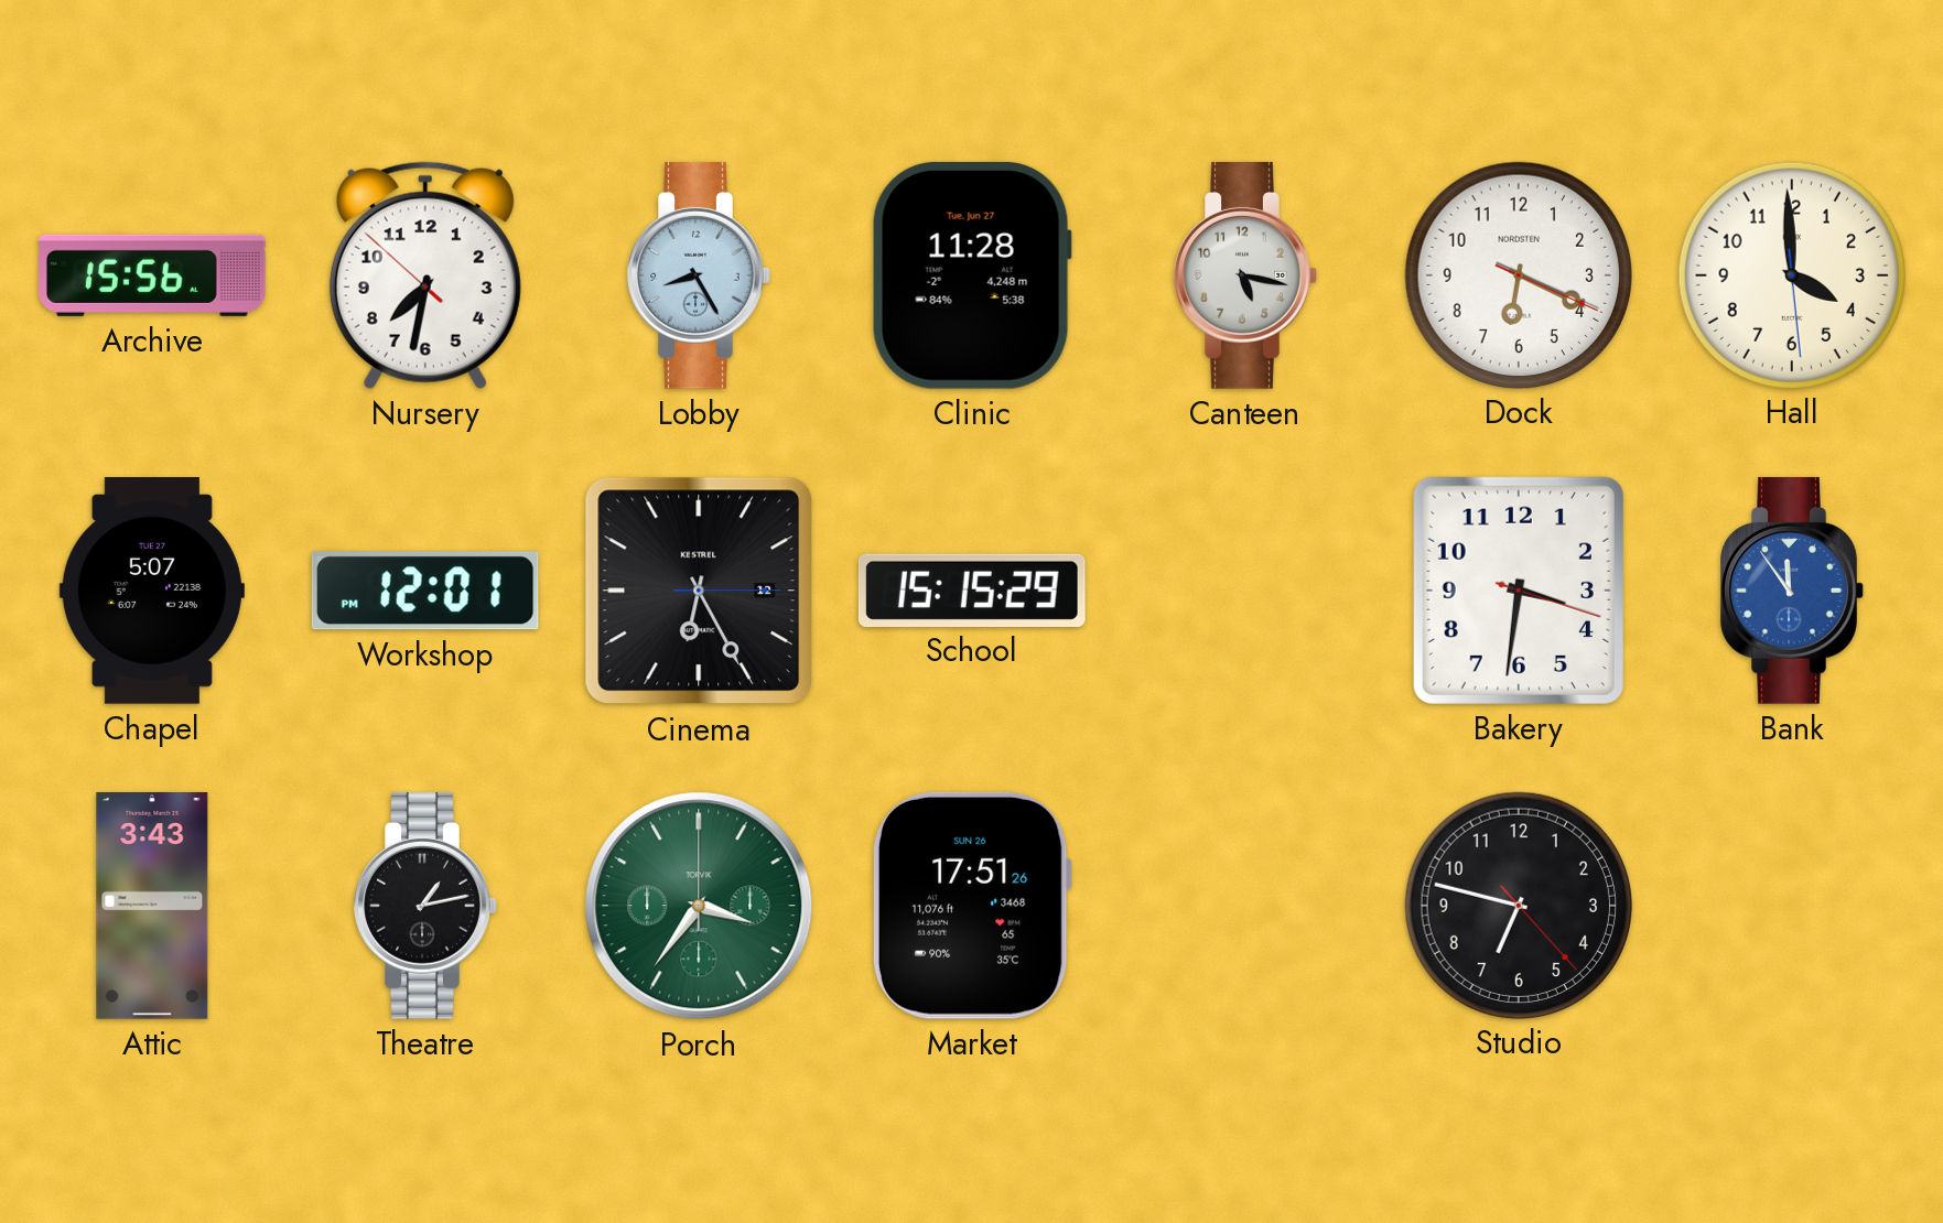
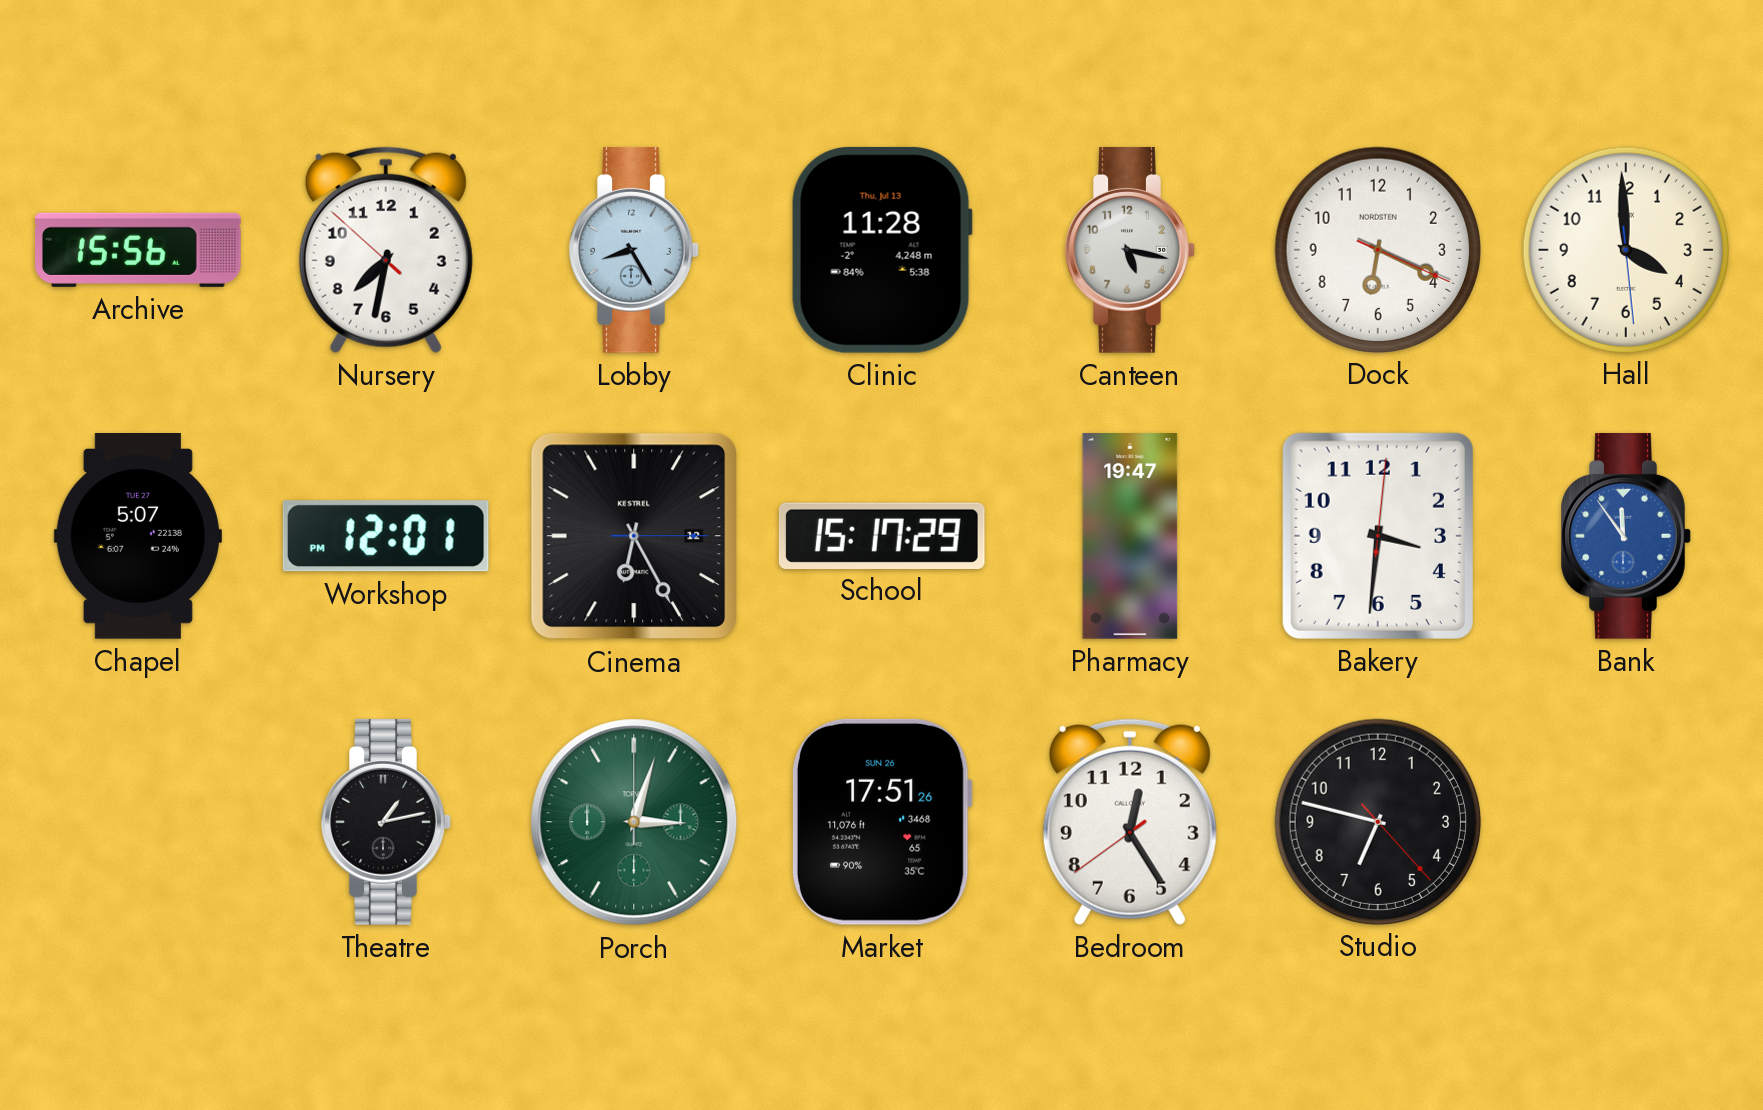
Clinic date: Tue, Jun 27 -> Thu, Jul 13 (882, 250)
School: 15:15 -> 15:17 (882, 535)
Pharmacy: none -> 19:47 (1130, 536)
Bakery: 3:31:18 -> 3:31:01 (1378, 536)
Attic: 3:43 -> none (152, 907)
Porch: 3:36 -> 3:03 (634, 822)
Bedroom: none -> 12:24 (1130, 822)
